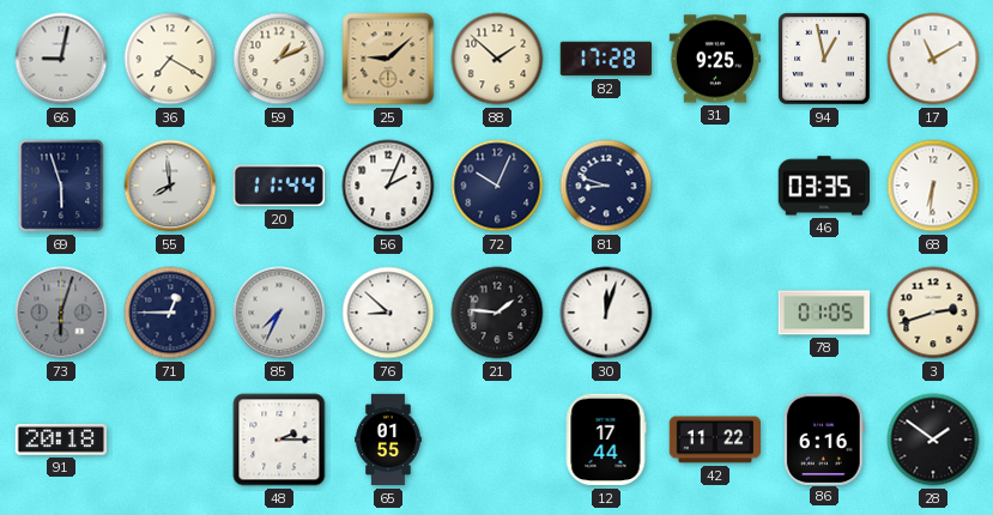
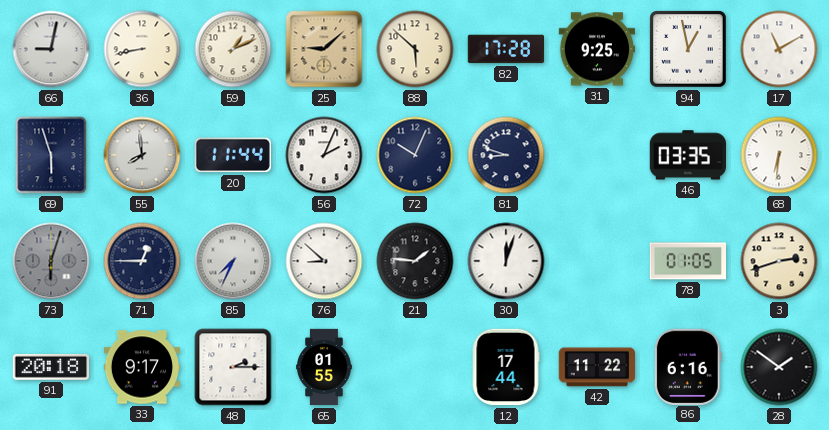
36: 7:20 -> 8:43 (142, 49)
88: 1:52 -> 5:52 (415, 49)
33: none -> 9:17 (142, 367)
